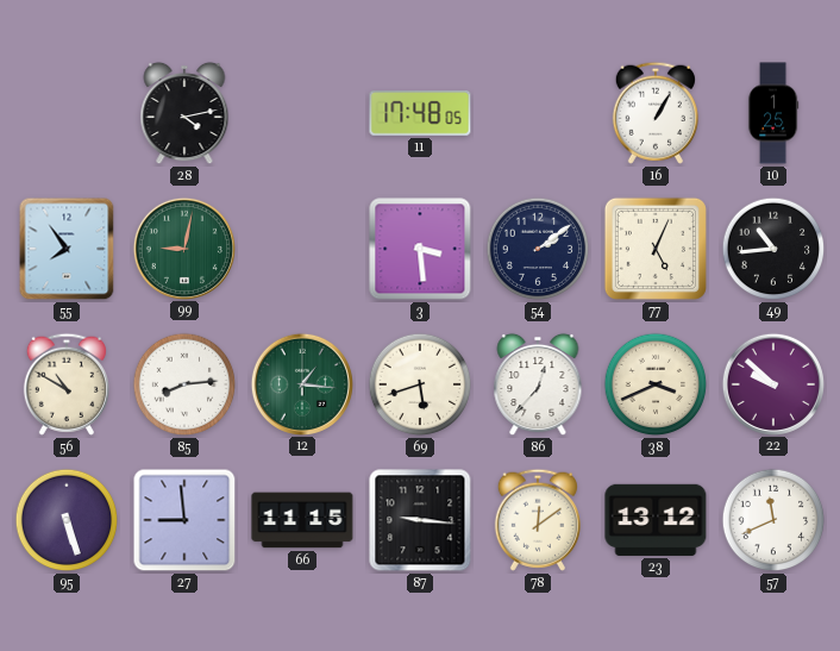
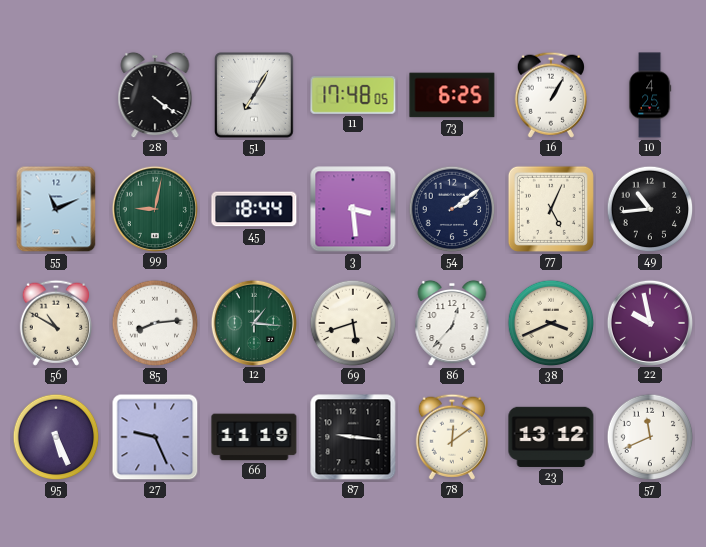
28: 4:13 -> 4:21 (155, 95)
51: none -> 7:05 (255, 95)
73: none -> 6:25 (452, 95)
10: 1:25 -> 4:25 (650, 95)
55: 7:54 -> 11:11 (56, 209)
45: none -> 18:44 (254, 209)
22: 9:52 -> 9:58 (649, 322)
95: 5:27 -> 5:26 (56, 437)
27: 8:59 -> 9:26 (155, 437)
66: 11:15 -> 11:19 (254, 437)
